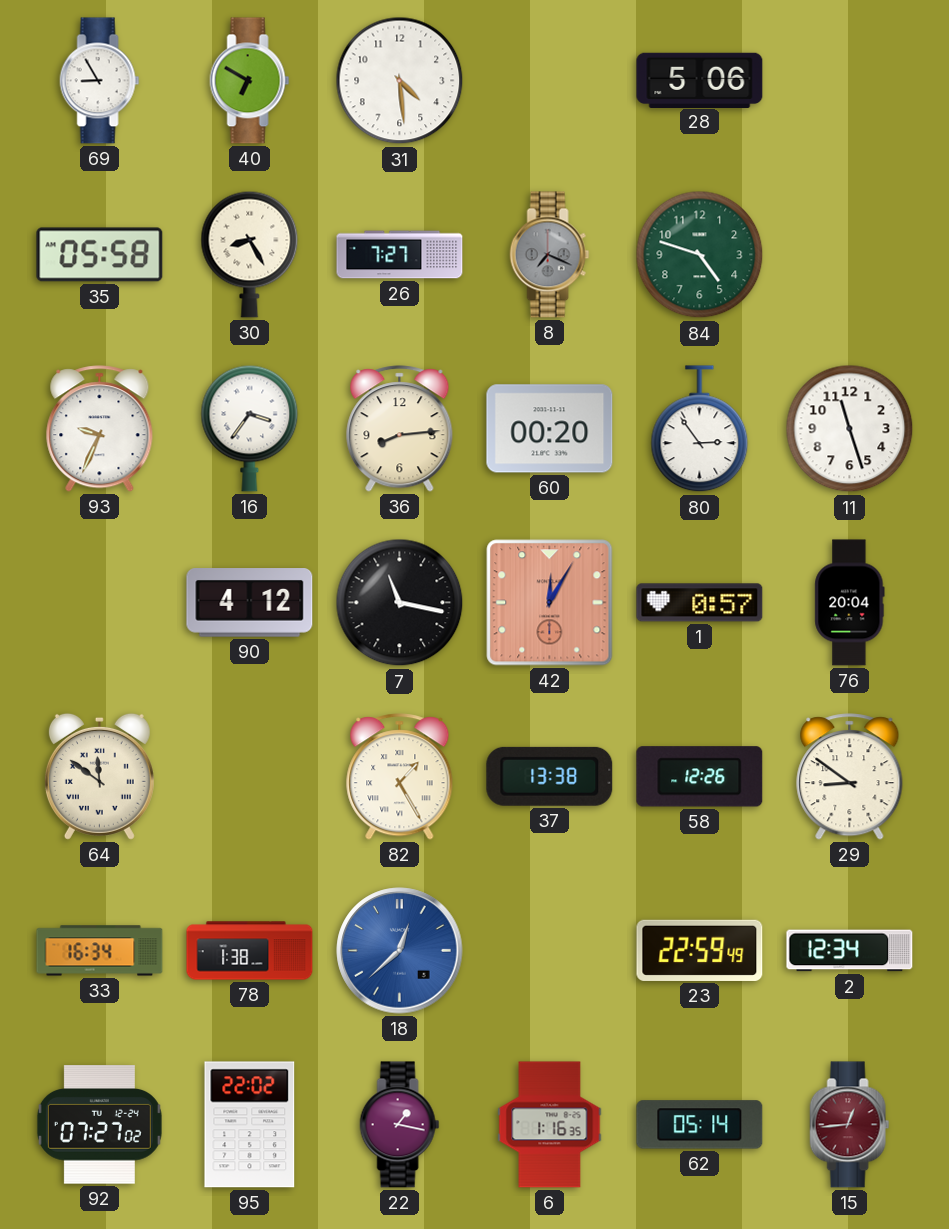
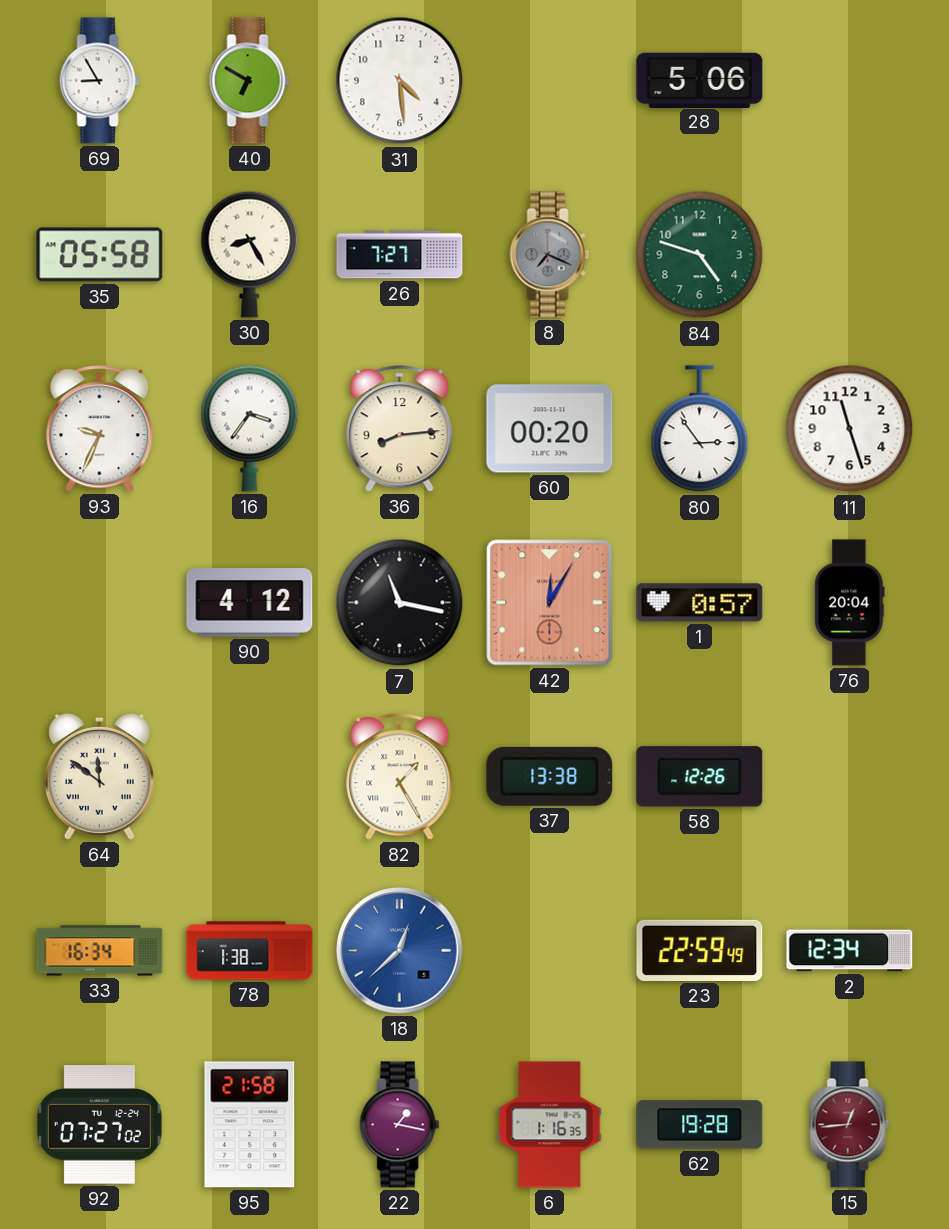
29: 8:51 -> none (850, 777)
95: 22:02 -> 21:58 (250, 1125)
62: 05:14 -> 19:28 (700, 1125)
